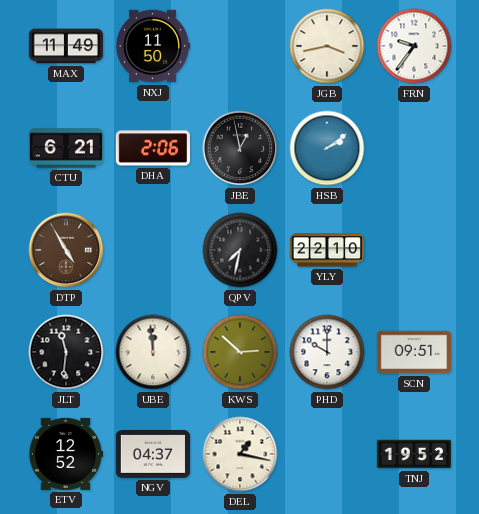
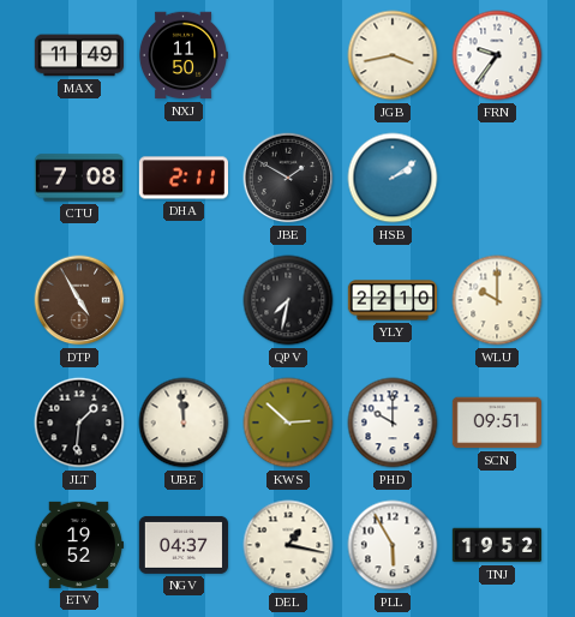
CTU: 6:21 -> 7:08 (78, 178)
DHA: 2:06 -> 2:11 (182, 178)
JBE: 12:58 -> 1:50 (288, 178)
WLU: none -> 10:00 (497, 300)
JLT: 11:31 -> 1:31 (79, 423)
ETV: 12:52 -> 19:52 (78, 545)
PLL: none -> 5:55 (393, 545)
